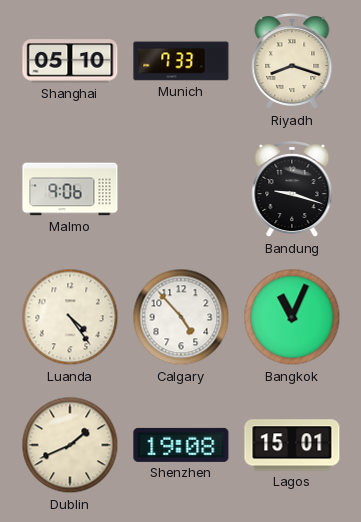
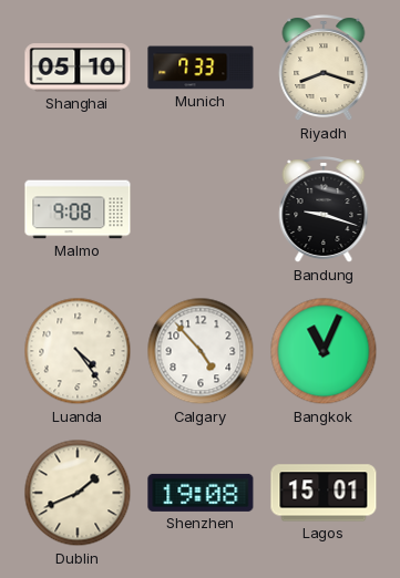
Malmo: 9:06 -> 9:08 (78, 209)
